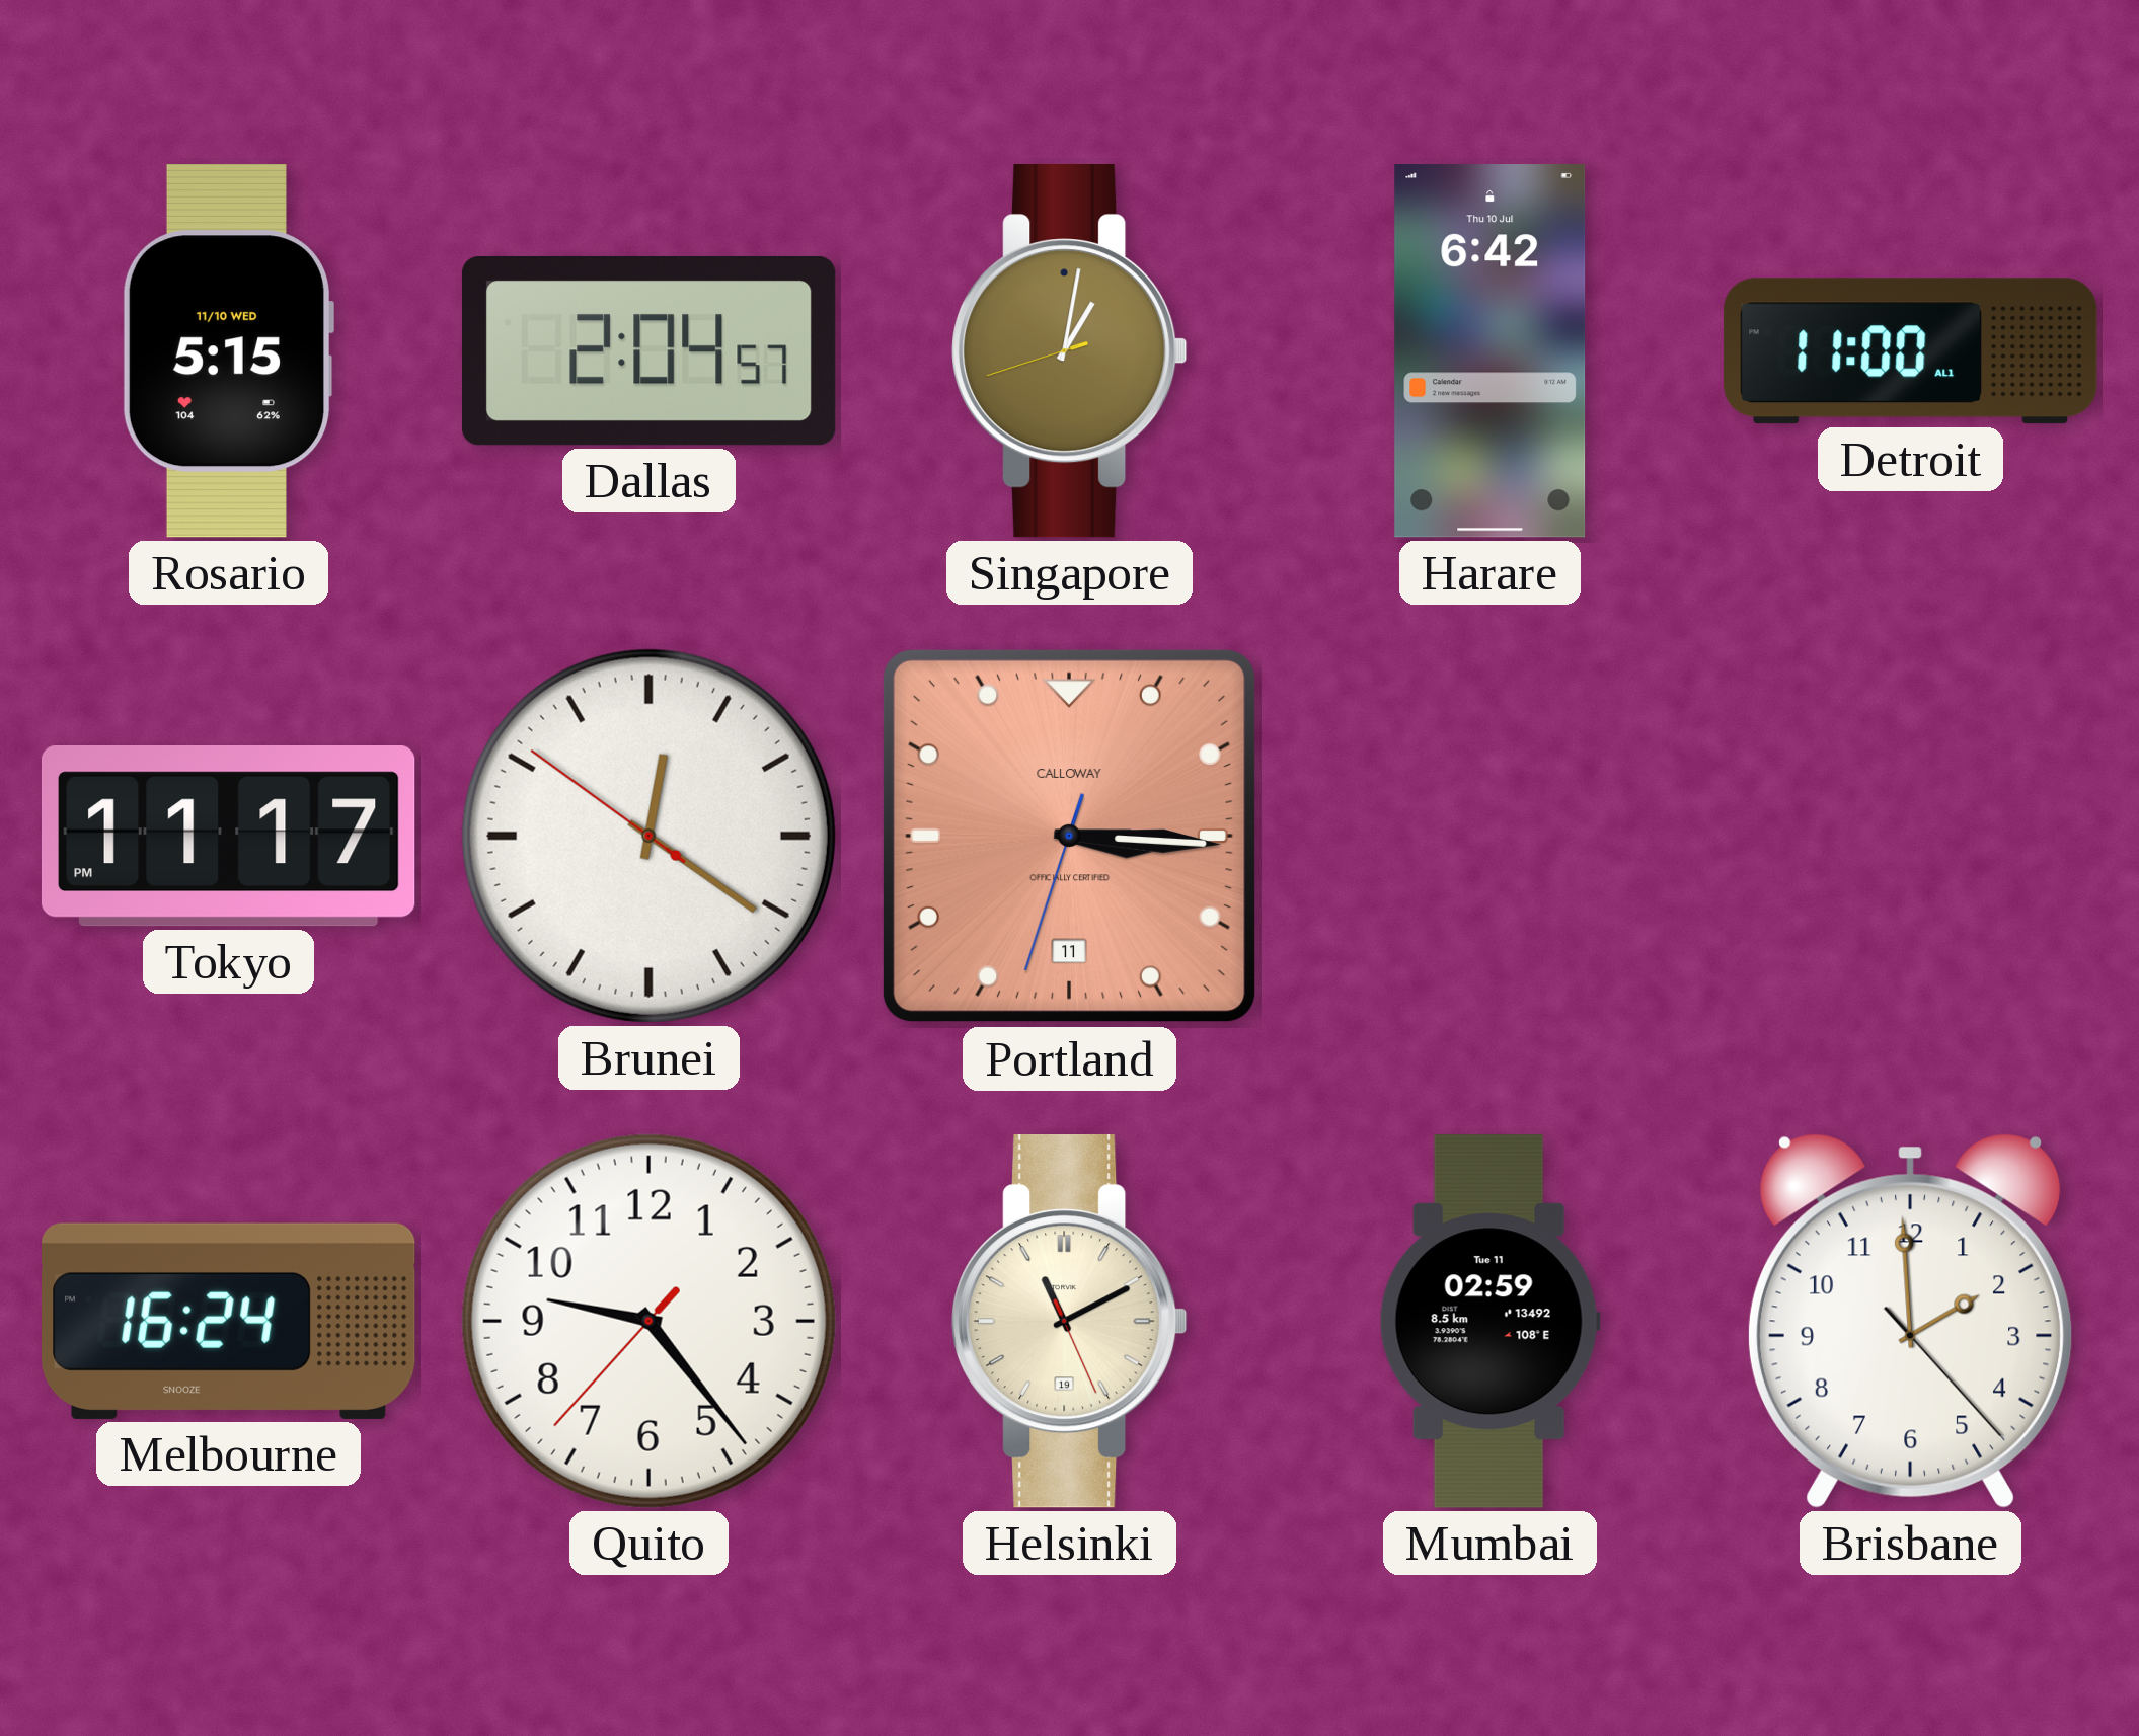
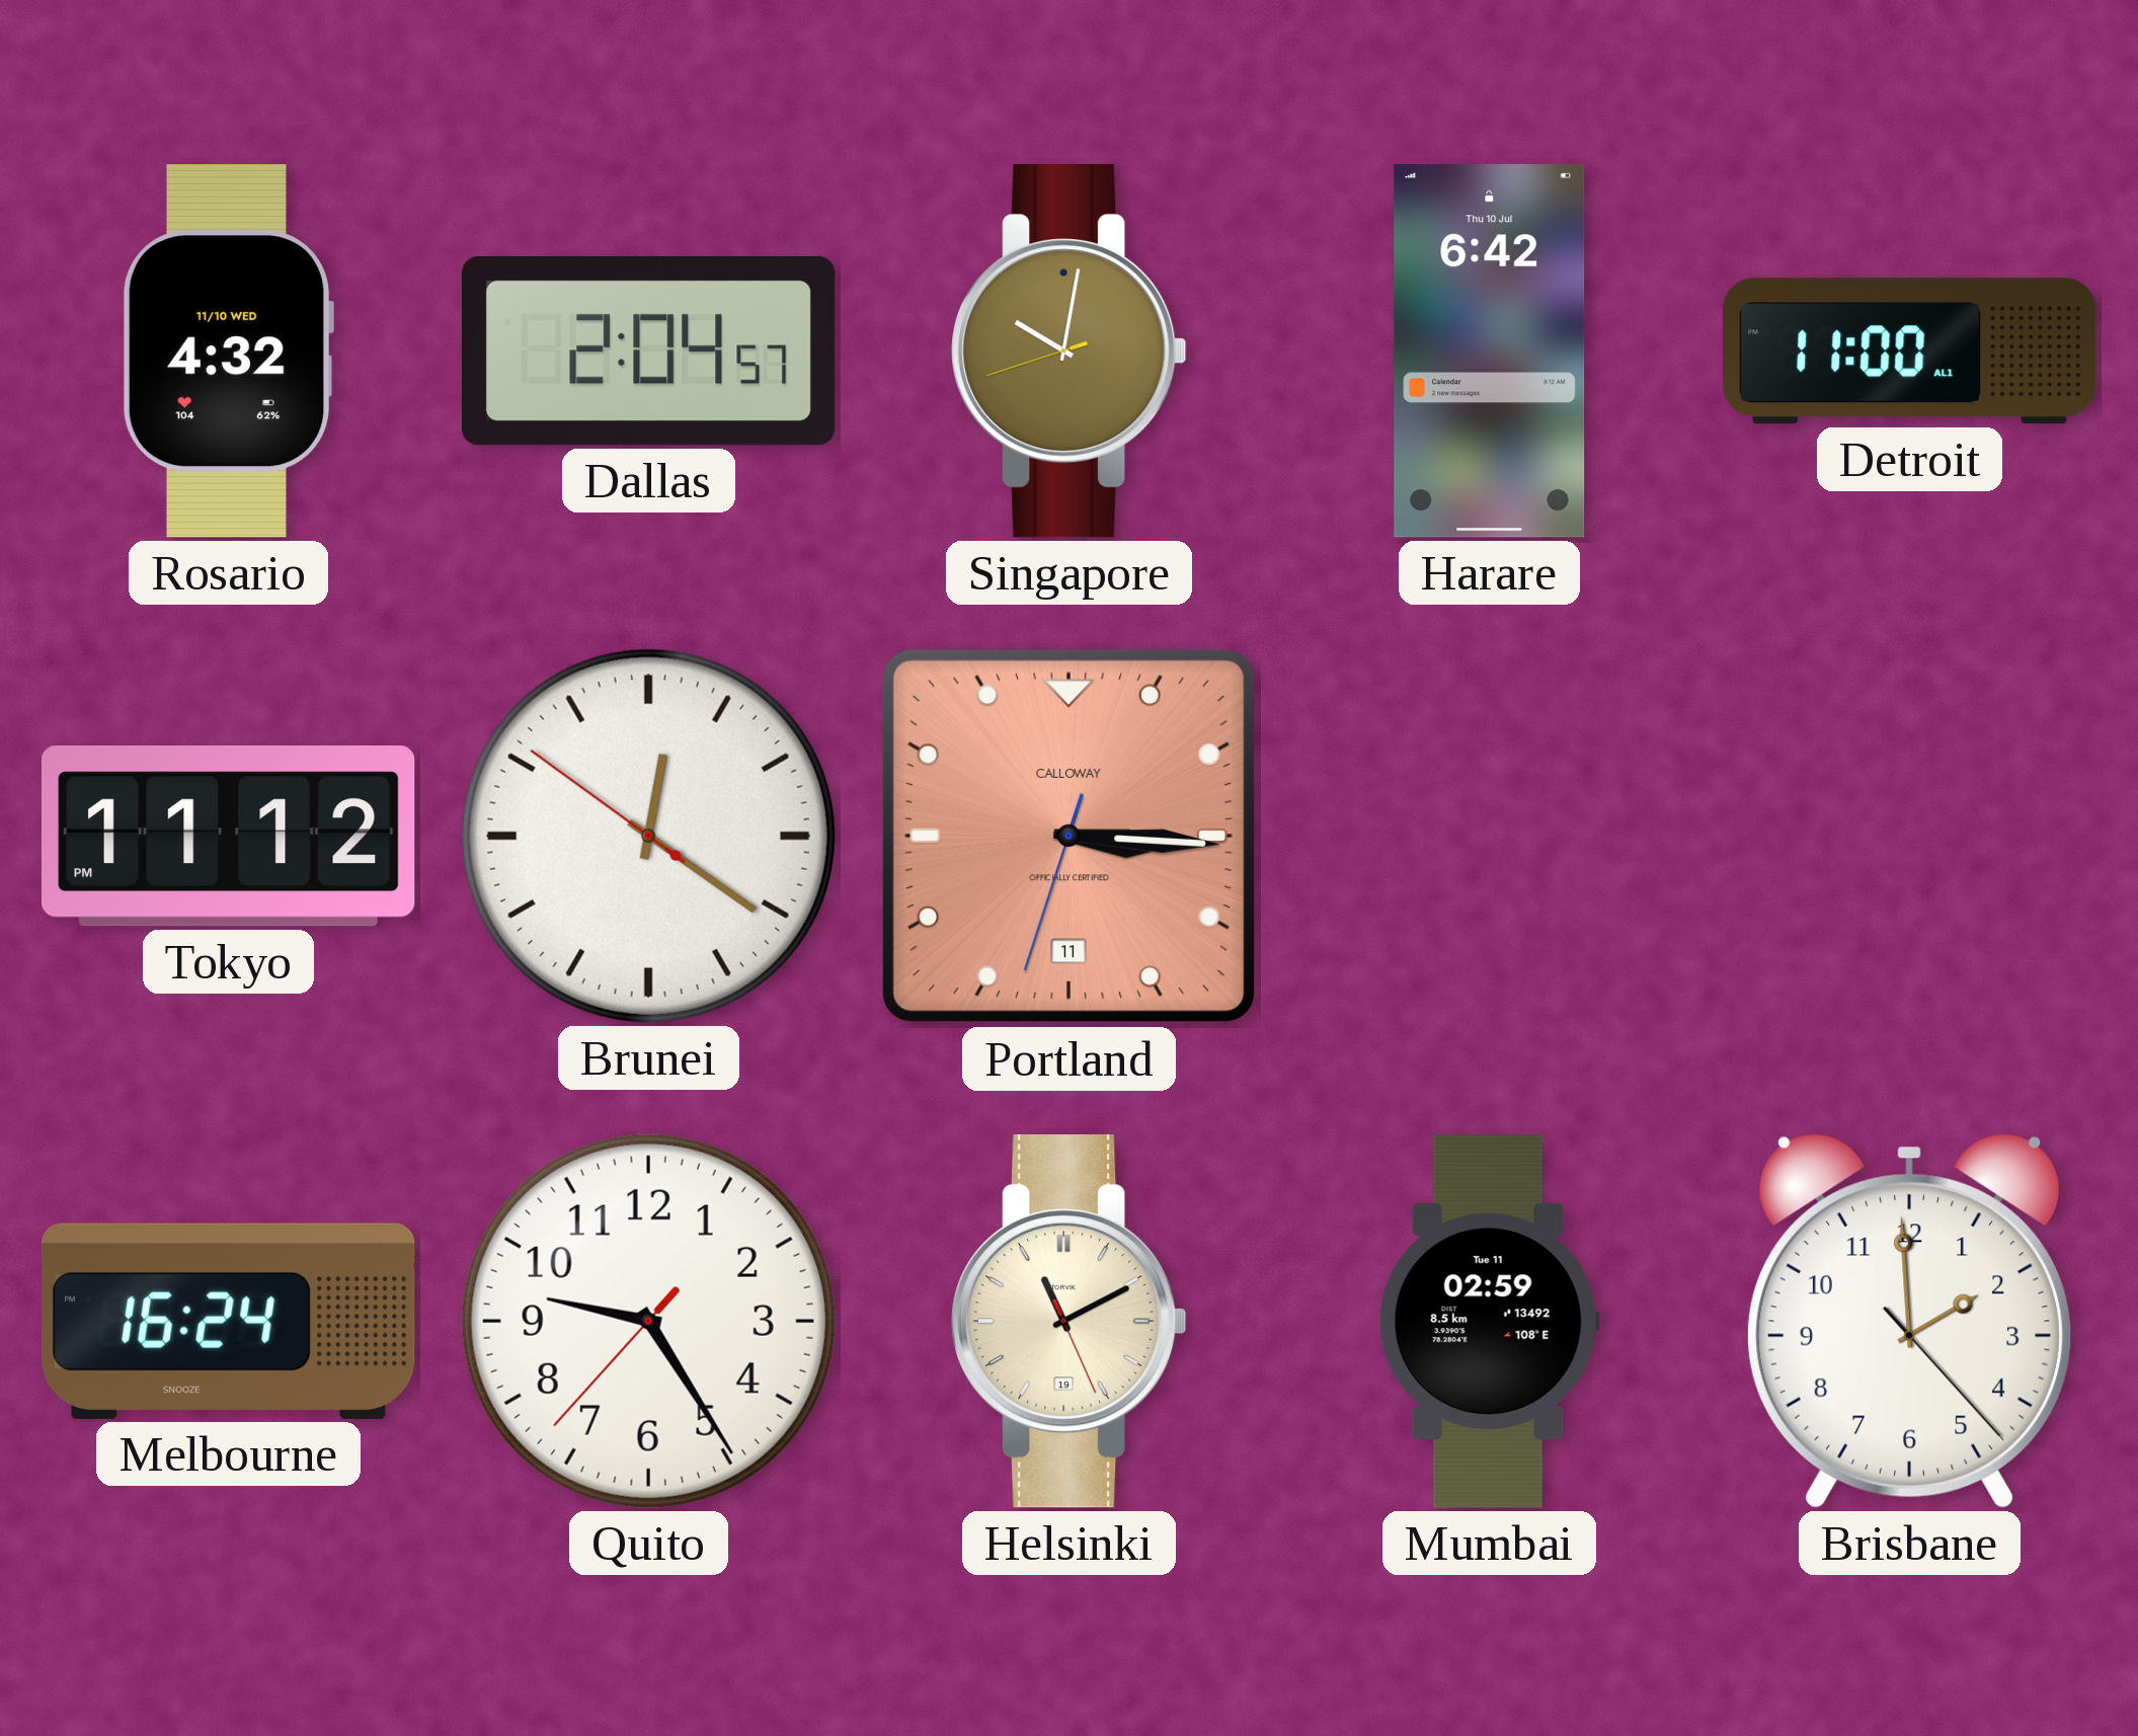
Rosario: 5:15 -> 4:32 (227, 351)
Singapore: 1:01 -> 10:01 (1070, 351)
Tokyo: 11:17 -> 11:12 (228, 837)
Quito: 9:23 -> 9:24 (648, 1321)
